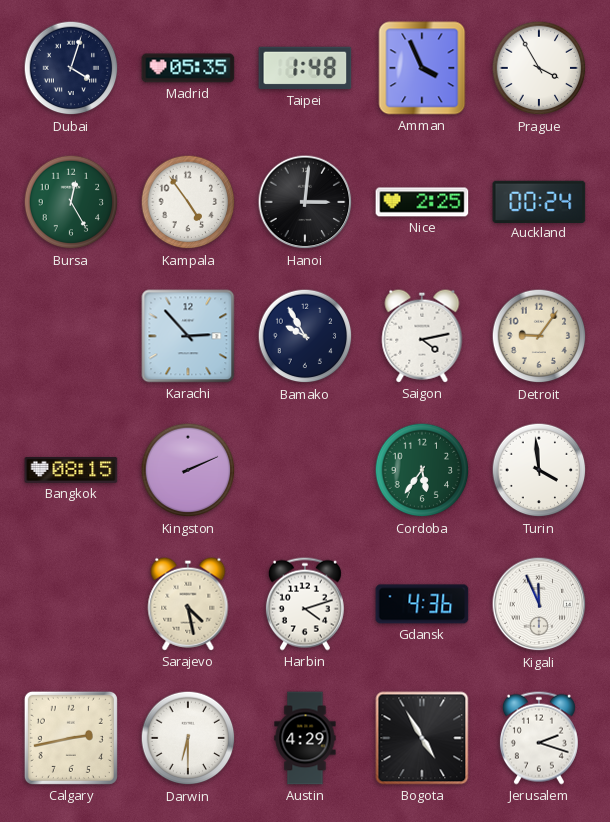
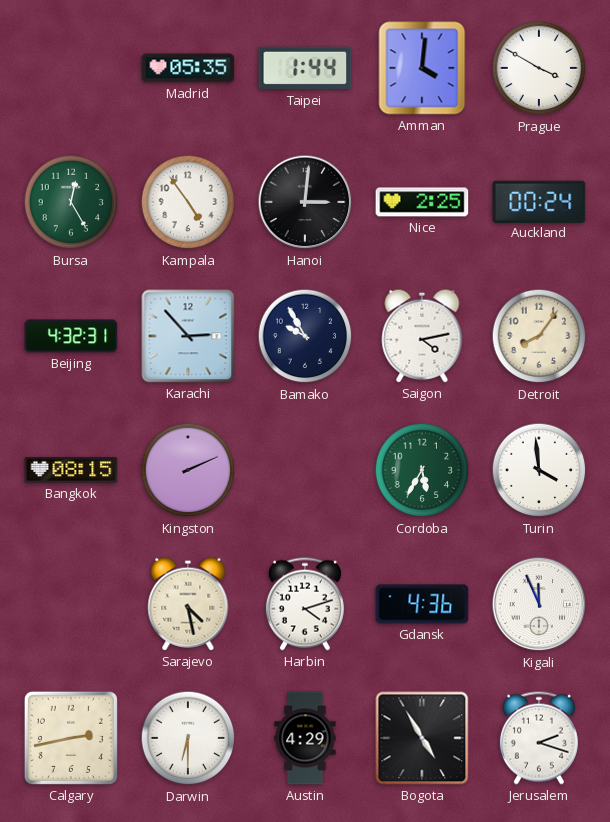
Dubai: 4:03 -> none (71, 68)
Taipei: 1:48 -> 1:44 (305, 68)
Amman: 3:56 -> 4:01 (422, 68)
Prague: 3:55 -> 3:50 (539, 68)
Beijing: none -> 4:32 (71, 336)
Detroit: 9:06 -> 8:06 (539, 336)
Cordoba: 5:36 -> 5:35 (422, 470)
